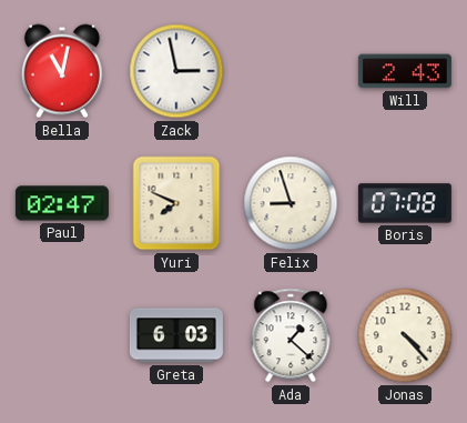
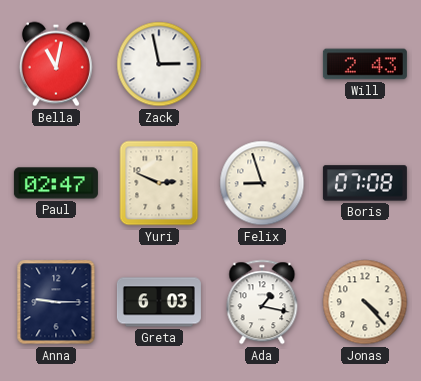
Yuri: 7:49 -> 2:49 (159, 183)
Anna: none -> 9:15 (56, 302)
Ada: 1:22 -> 1:17 (262, 302)
